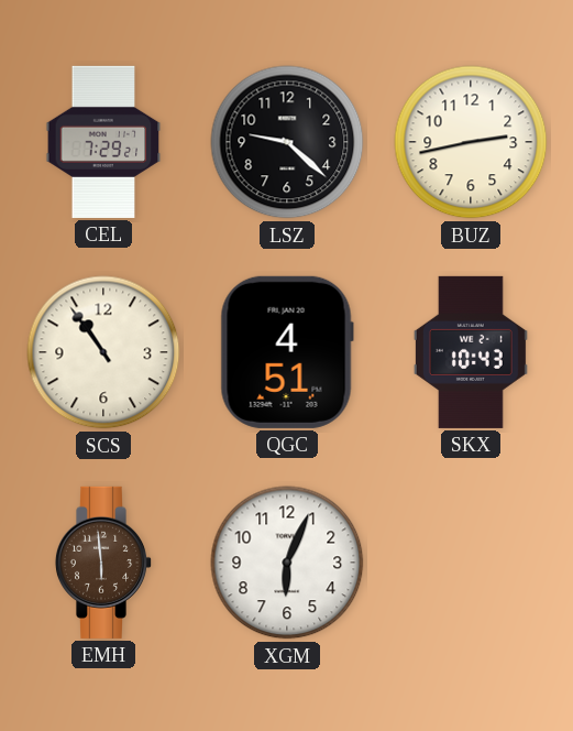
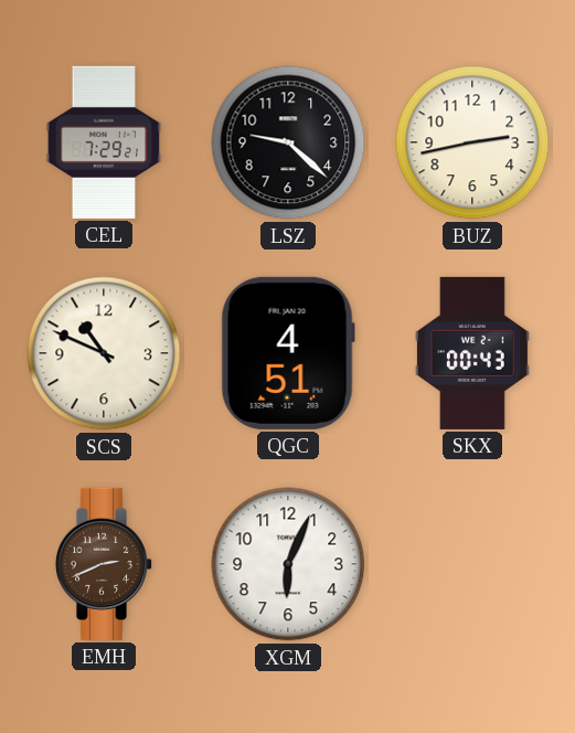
SCS: 10:54 -> 10:49 (104, 353)
SKX: 10:43 -> 00:43 (472, 353)
EMH: 5:59 -> 2:41 (103, 564)
